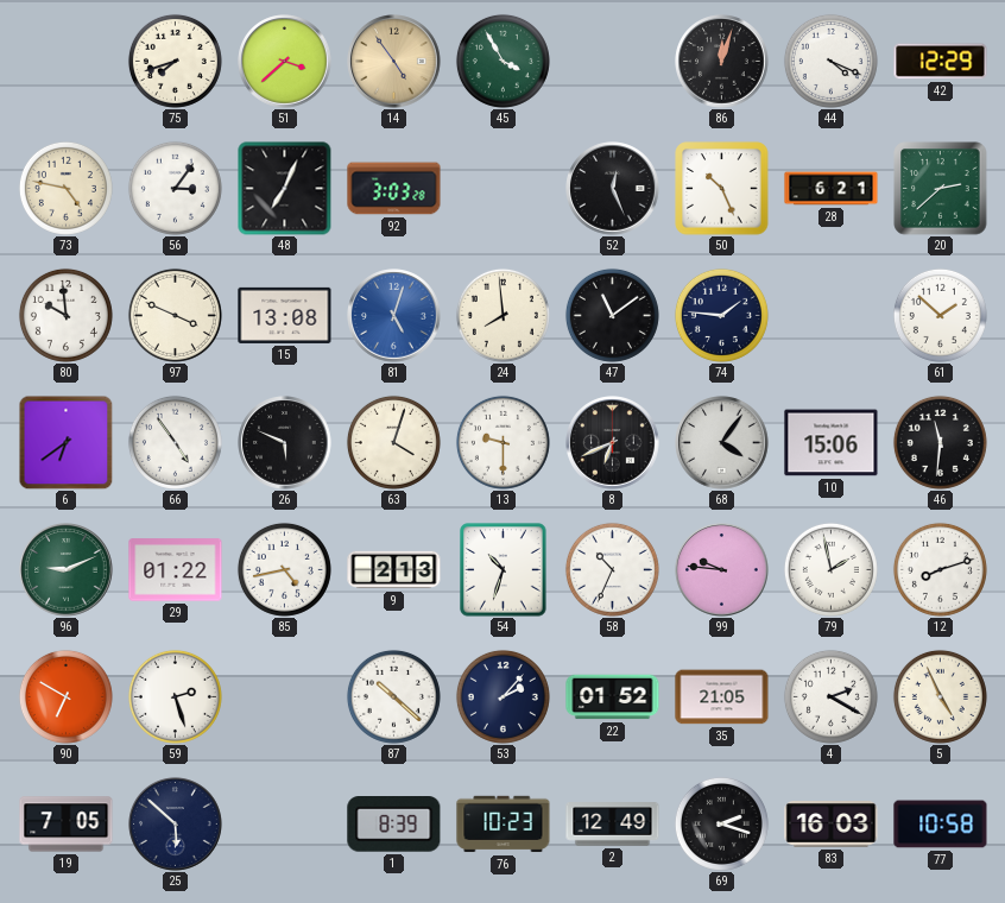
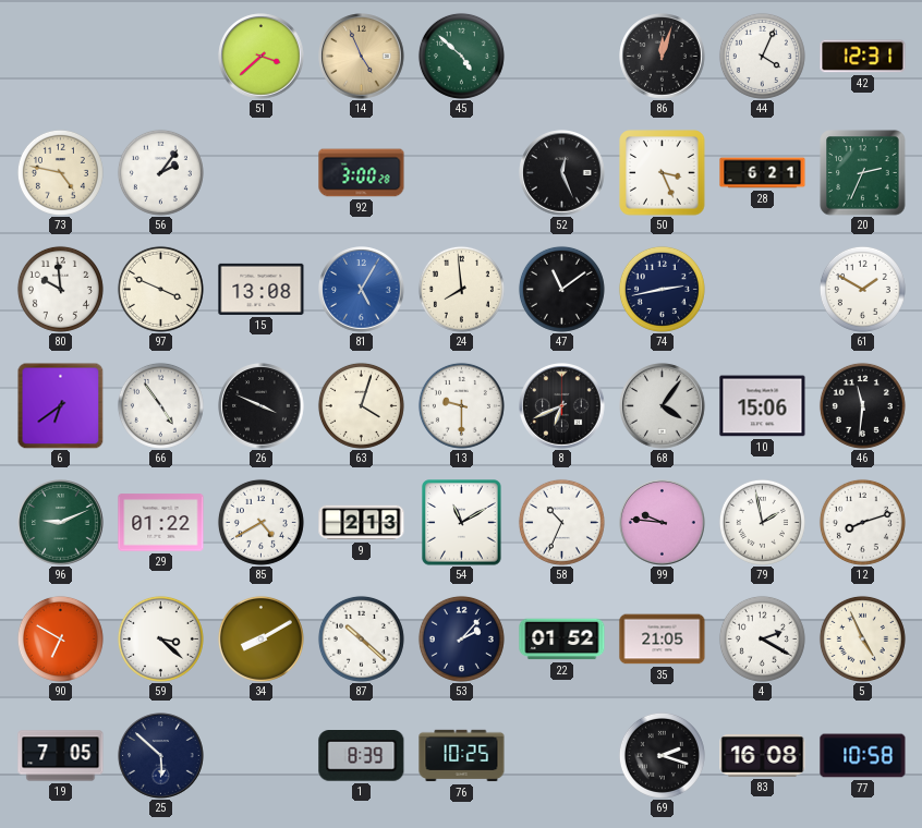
75: 7:42 -> none (175, 61)
14: 4:54 -> 4:56 (362, 57)
45: 3:55 -> 4:52 (461, 56)
44: 4:19 -> 4:04 (762, 56)
42: 12:29 -> 12:31 (863, 57)
56: 3:06 -> 2:06 (160, 172)
48: 7:04 -> none (285, 189)
92: 3:03 -> 3:00 (362, 173)
50: 10:26 -> 3:26 (663, 173)
20: 2:38 -> 2:34 (863, 173)
81: 5:03 -> 5:05 (362, 290)
74: 1:46 -> 2:43 (662, 289)
61: 1:52 -> 1:50 (862, 289)
26: 5:49 -> 3:49 (262, 406)
85: 4:43 -> 4:40 (260, 522)
54: 10:33 -> 11:10 (462, 523)
59: 2:27 -> 3:22 (160, 638)
34: none -> 8:10 (260, 638)
76: 10:23 -> 10:25 (462, 756)
2: 12:49 -> none (613, 825)
83: 16:03 -> 16:08 (763, 756)
